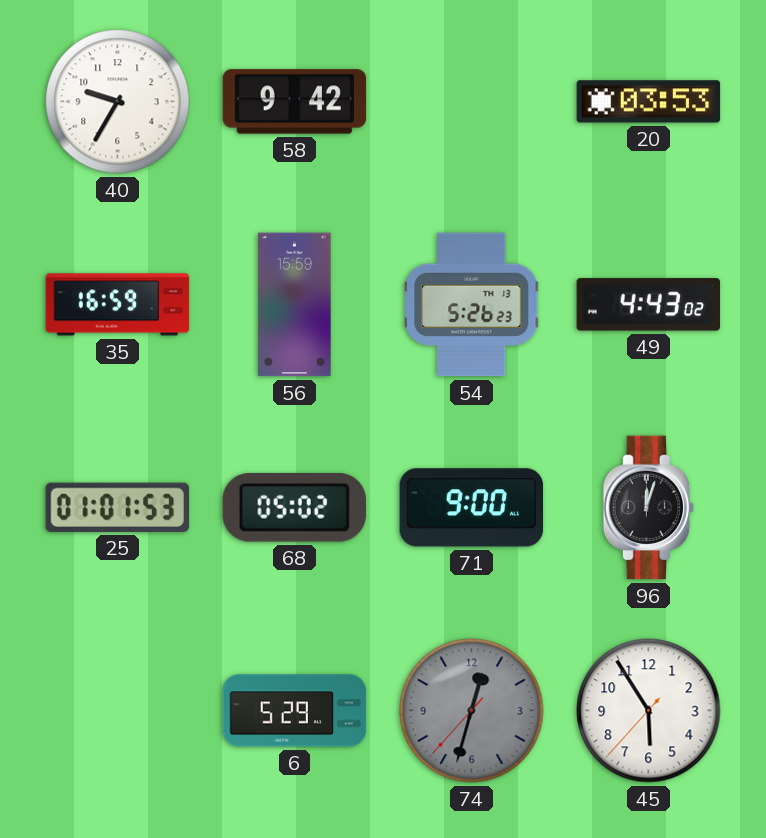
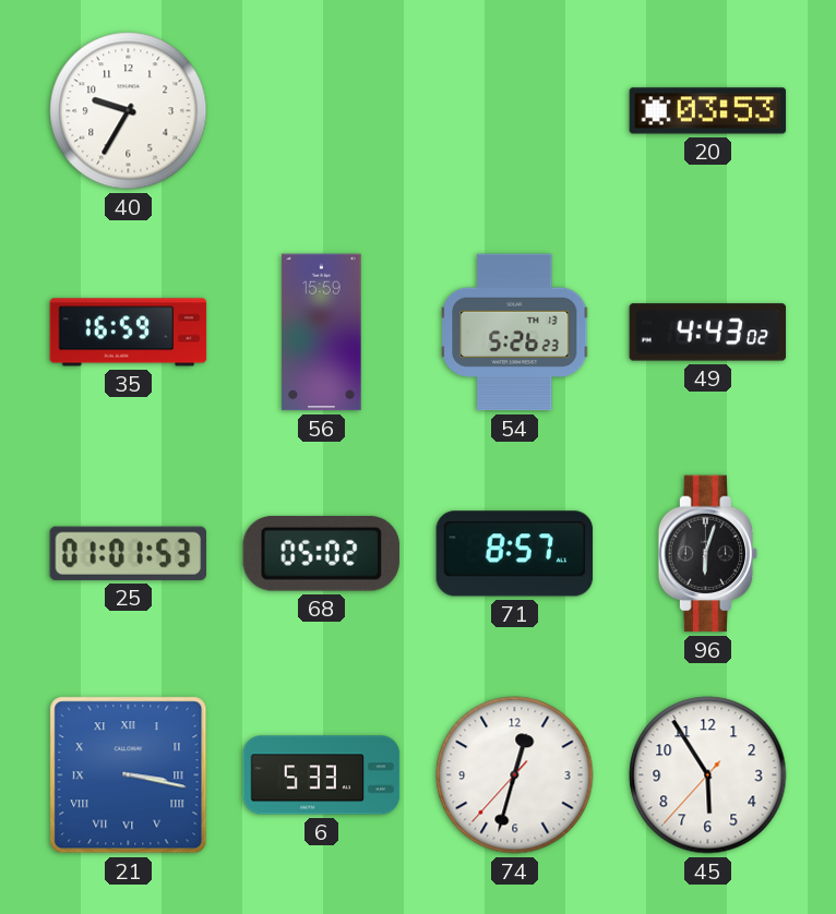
58: 9:42 -> none (295, 102)
71: 9:00 -> 8:57 (515, 554)
96: 12:03 -> 6:03 (708, 554)
21: none -> 3:17 (129, 775)
6: 5:29 -> 5:33 (322, 775)
74 dial: grey -> white (515, 775)
